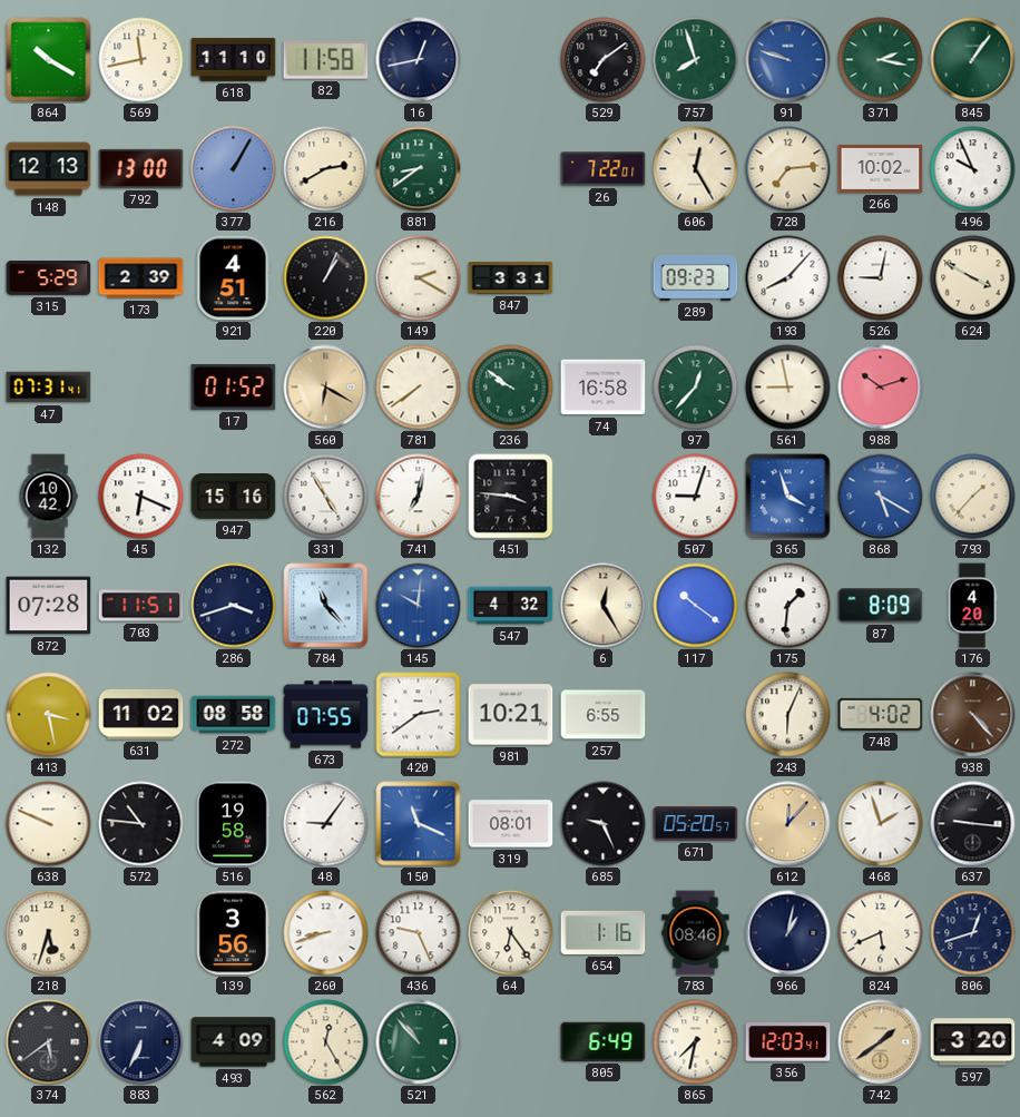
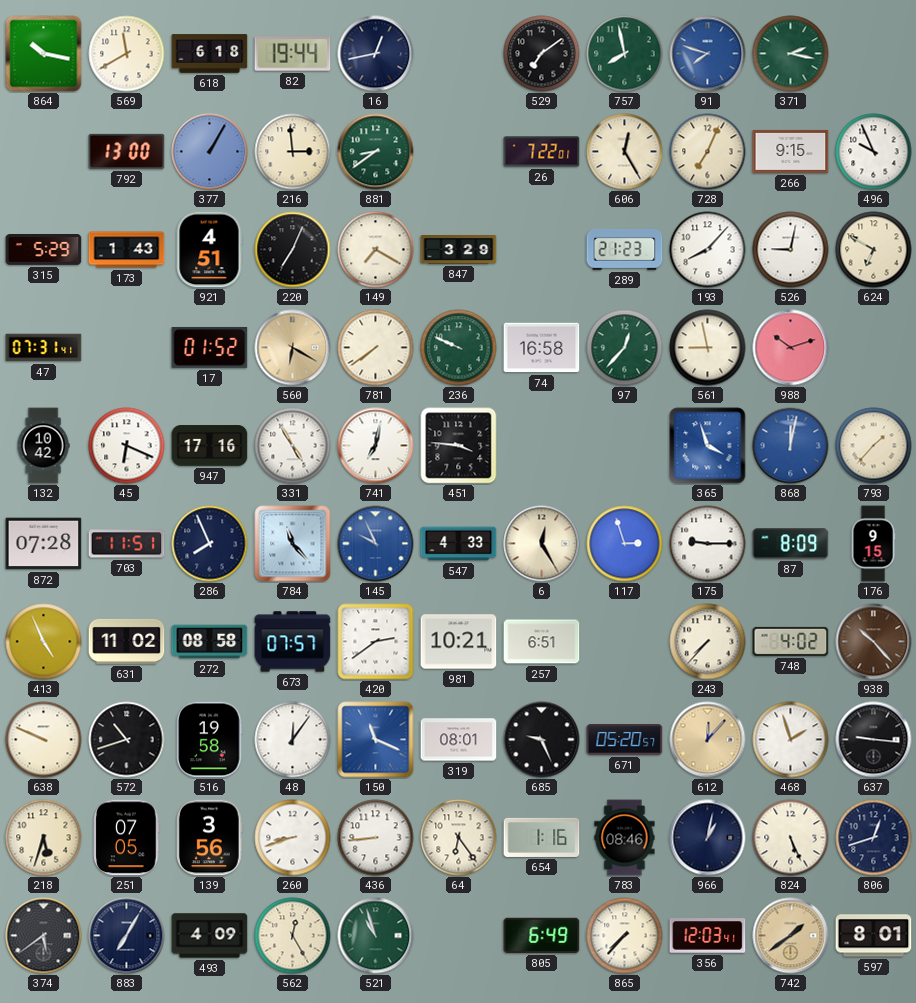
864: 10:20 -> 10:17 (44, 54)
569: 11:43 -> 11:40 (127, 54)
618: 11:10 -> 6:18 (210, 54)
82: 11:58 -> 19:44 (293, 54)
757: 7:57 -> 7:58 (625, 54)
91: 9:48 -> 7:48 (708, 54)
845: 1:06 -> none (973, 60)
148: 12:13 -> none (49, 169)
216: 2:40 -> 2:59 (293, 152)
728: 7:14 -> 7:04 (708, 152)
266: 10:02 -> 9:15 (791, 151)
173: 2:39 -> 1:43 (127, 250)
220: 1:04 -> 7:04 (293, 250)
149: 2:20 -> 7:20 (376, 250)
847: 3:31 -> 3:29 (459, 250)
289: 09:23 -> 21:23 (625, 249)
624: 3:50 -> 6:50 (874, 250)
236: 9:51 -> 9:49 (459, 348)
947: 15:16 -> 17:16 (210, 446)
507: 9:03 -> none (696, 497)
868: 5:20 -> 12:02 (791, 446)
286: 3:42 -> 7:56 (210, 544)
145: 10:01 -> 9:56 (376, 544)
547: 4:32 -> 4:33 (459, 544)
117: 10:21 -> 2:57 (625, 544)
175: 1:31 -> 9:15 (708, 544)
176: 4:20 -> 9:15 (873, 544)
413: 3:28 -> 4:56 (44, 642)
673: 07:55 -> 07:57 (293, 642)
257: 6:55 -> 6:51 (542, 642)
243: 6:04 -> 7:37 (708, 642)
938: 4:23 -> 10:23 (874, 642)
572: 10:46 -> 10:42 (127, 740)
48: 9:06 -> 12:06 (293, 740)
251: none -> 07:05 (127, 838)
436: 9:26 -> 8:44 (376, 838)
824: 5:41 -> 5:26 (791, 838)
883: 6:34 -> 7:05 (127, 936)
521: 10:53 -> 10:57 (376, 936)
865: 7:32 -> 7:37 (625, 936)
597: 3:20 -> 8:01 (874, 936)
